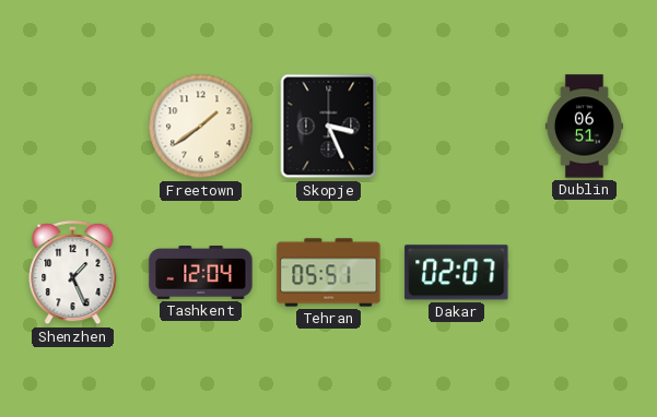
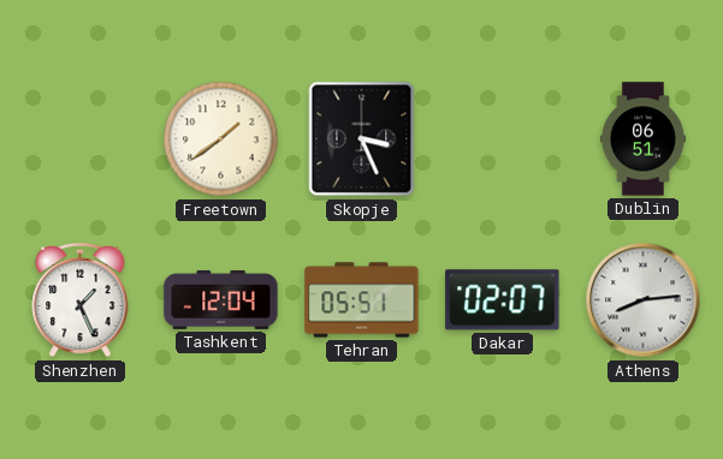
Athens: none -> 8:14 (644, 300)
